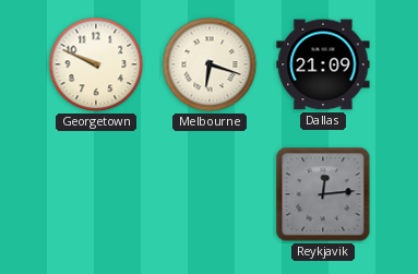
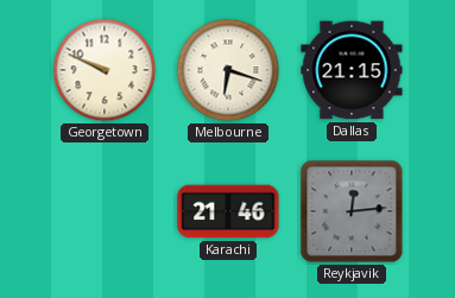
Dallas: 21:09 -> 21:15 (352, 70)
Karachi: none -> 21:46 (228, 211)
